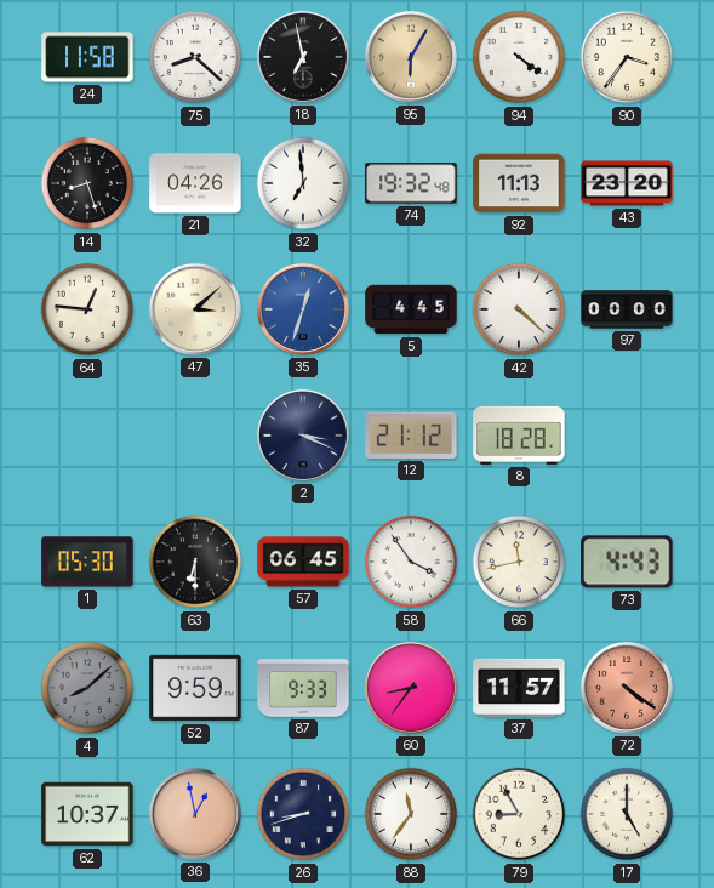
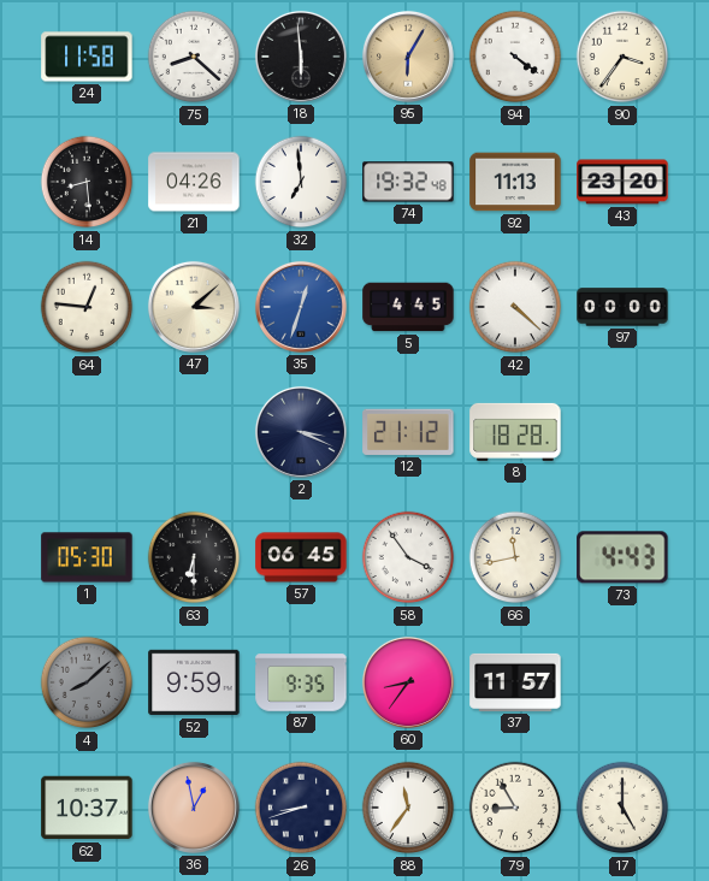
18: 6:58 -> 5:59 (301, 57)
14: 8:27 -> 8:29 (87, 182)
87: 9:33 -> 9:35 (301, 682)
72: 4:21 -> none (627, 688)
